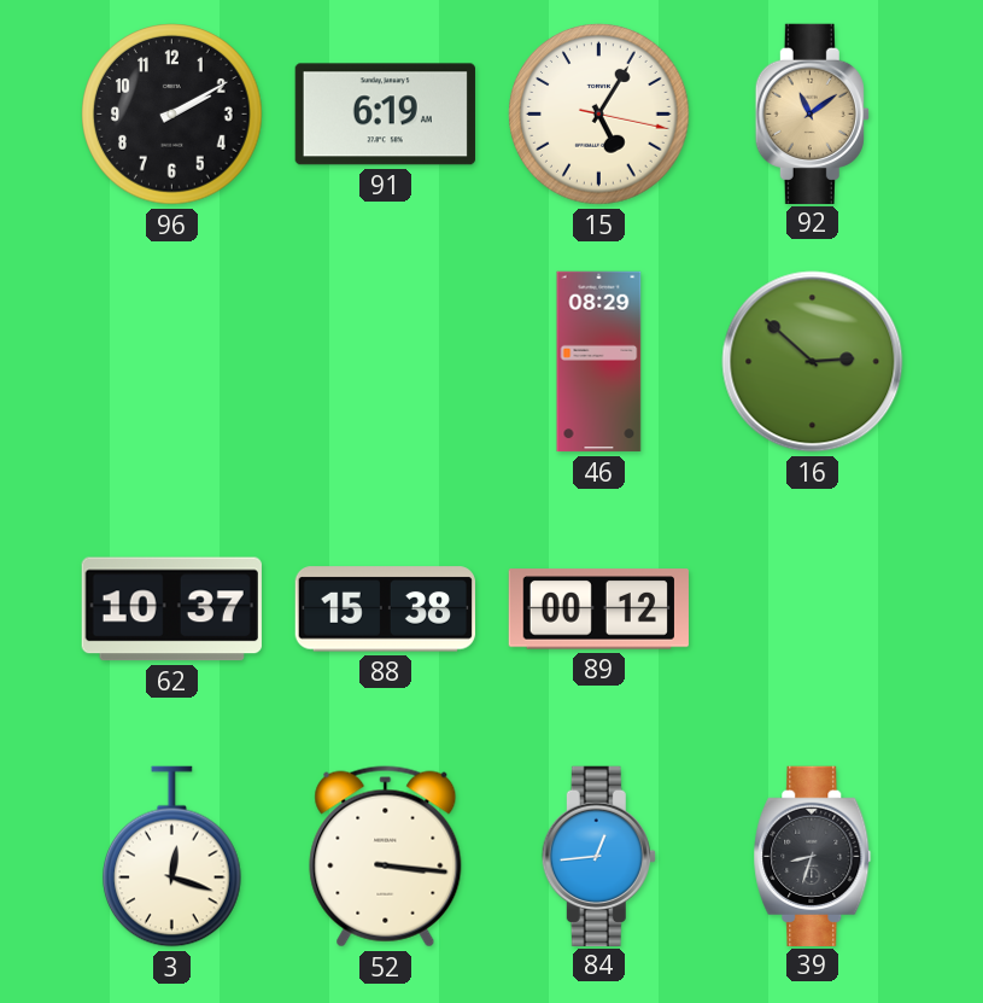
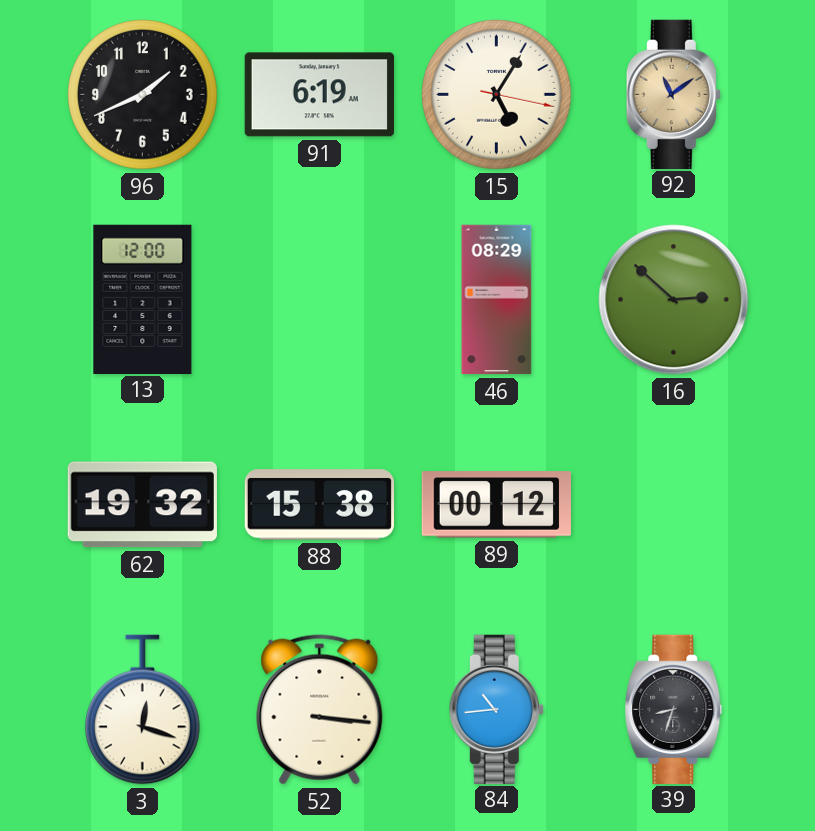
96: 2:10 -> 1:41 (143, 95)
13: none -> 12:00 (143, 299)
62: 10:37 -> 19:32 (142, 505)
84: 12:44 -> 10:44 (496, 709)
